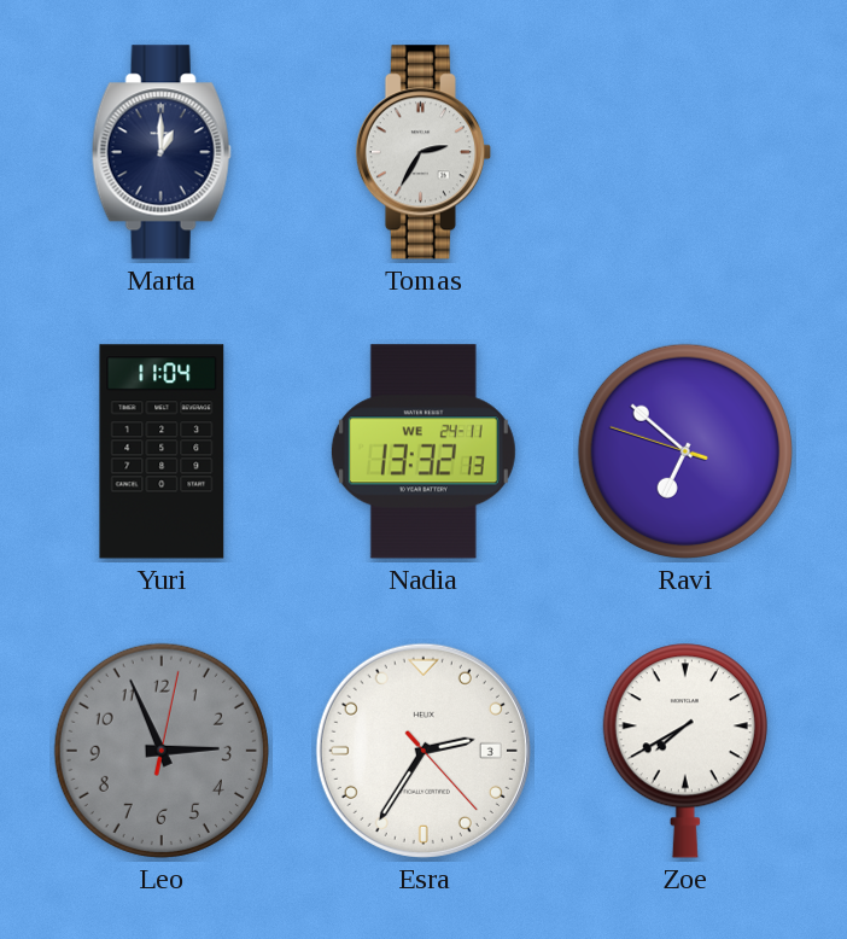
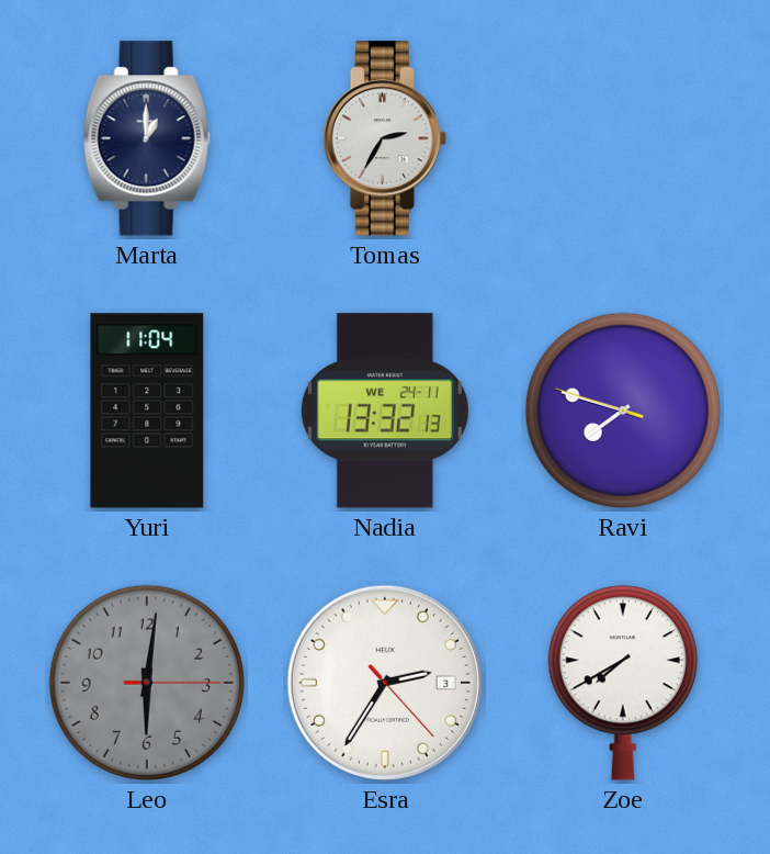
Ravi: 6:51 -> 7:47 (623, 411)
Leo: 2:56 -> 6:01 (147, 683)
